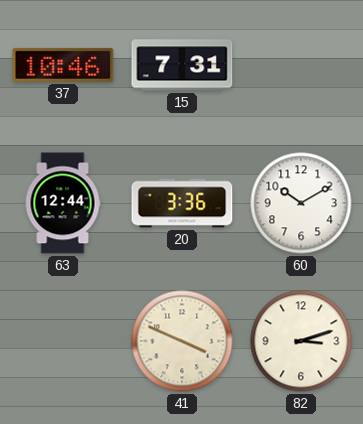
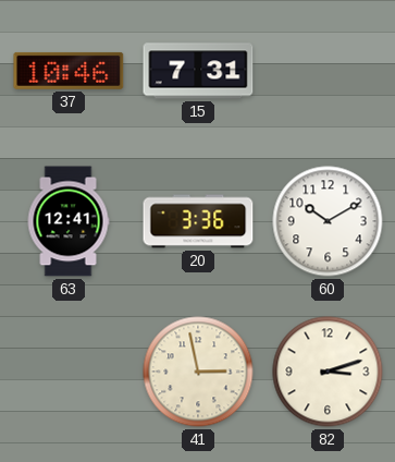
63: 12:44 -> 12:41 (69, 221)
41: 3:49 -> 2:58 (198, 372)
